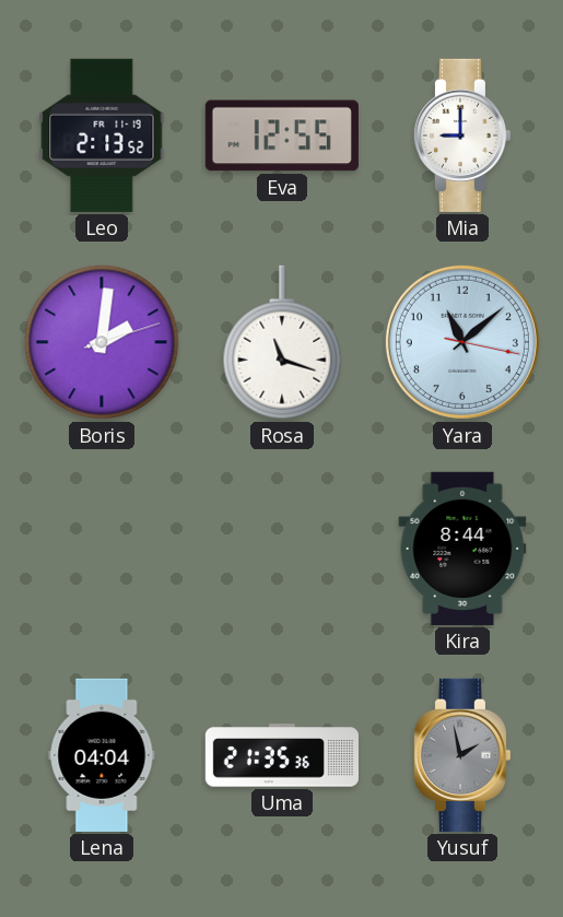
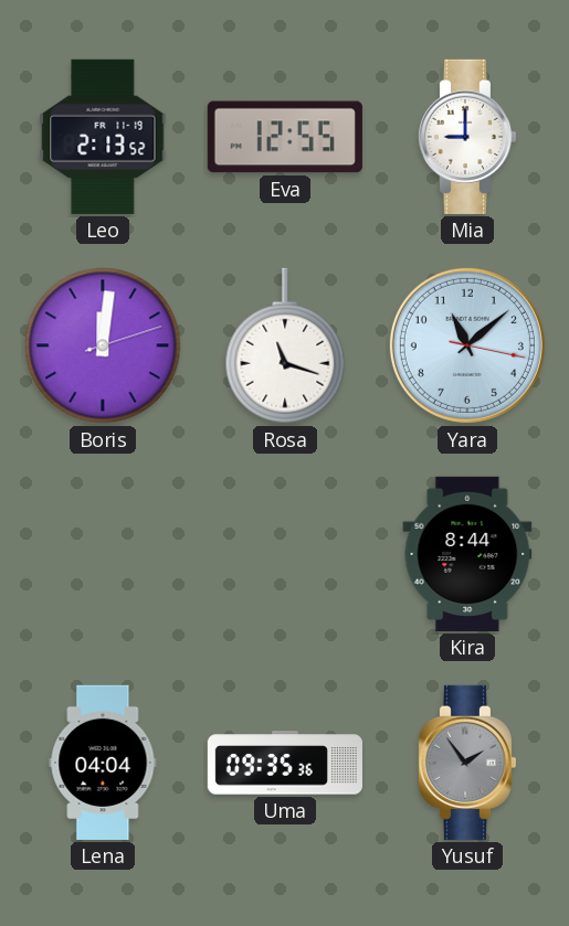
Boris: 2:01 -> 12:01 (103, 345)
Uma: 21:35 -> 09:35 (285, 763)
Yusuf: 1:58 -> 1:54 (466, 763)
